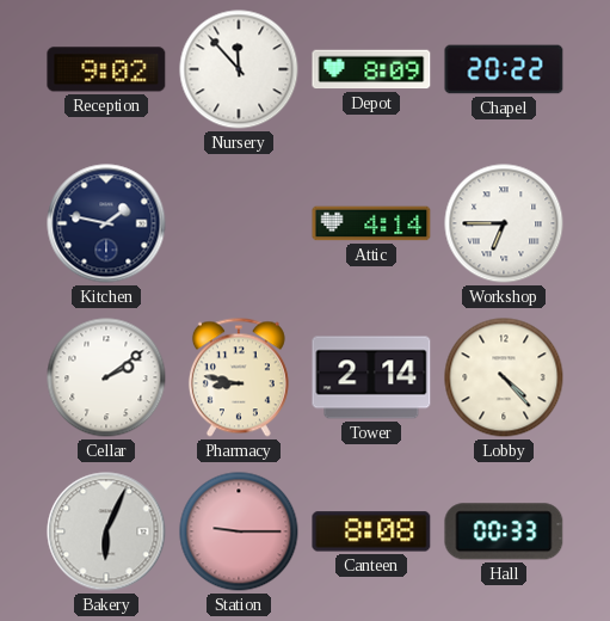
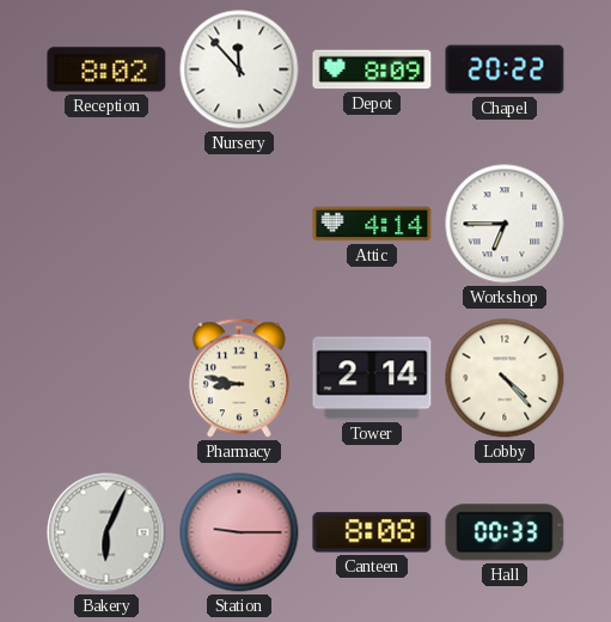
Reception: 9:02 -> 8:02 (106, 69)
Kitchen: 1:47 -> none (106, 223)
Cellar: 2:09 -> none (106, 377)
